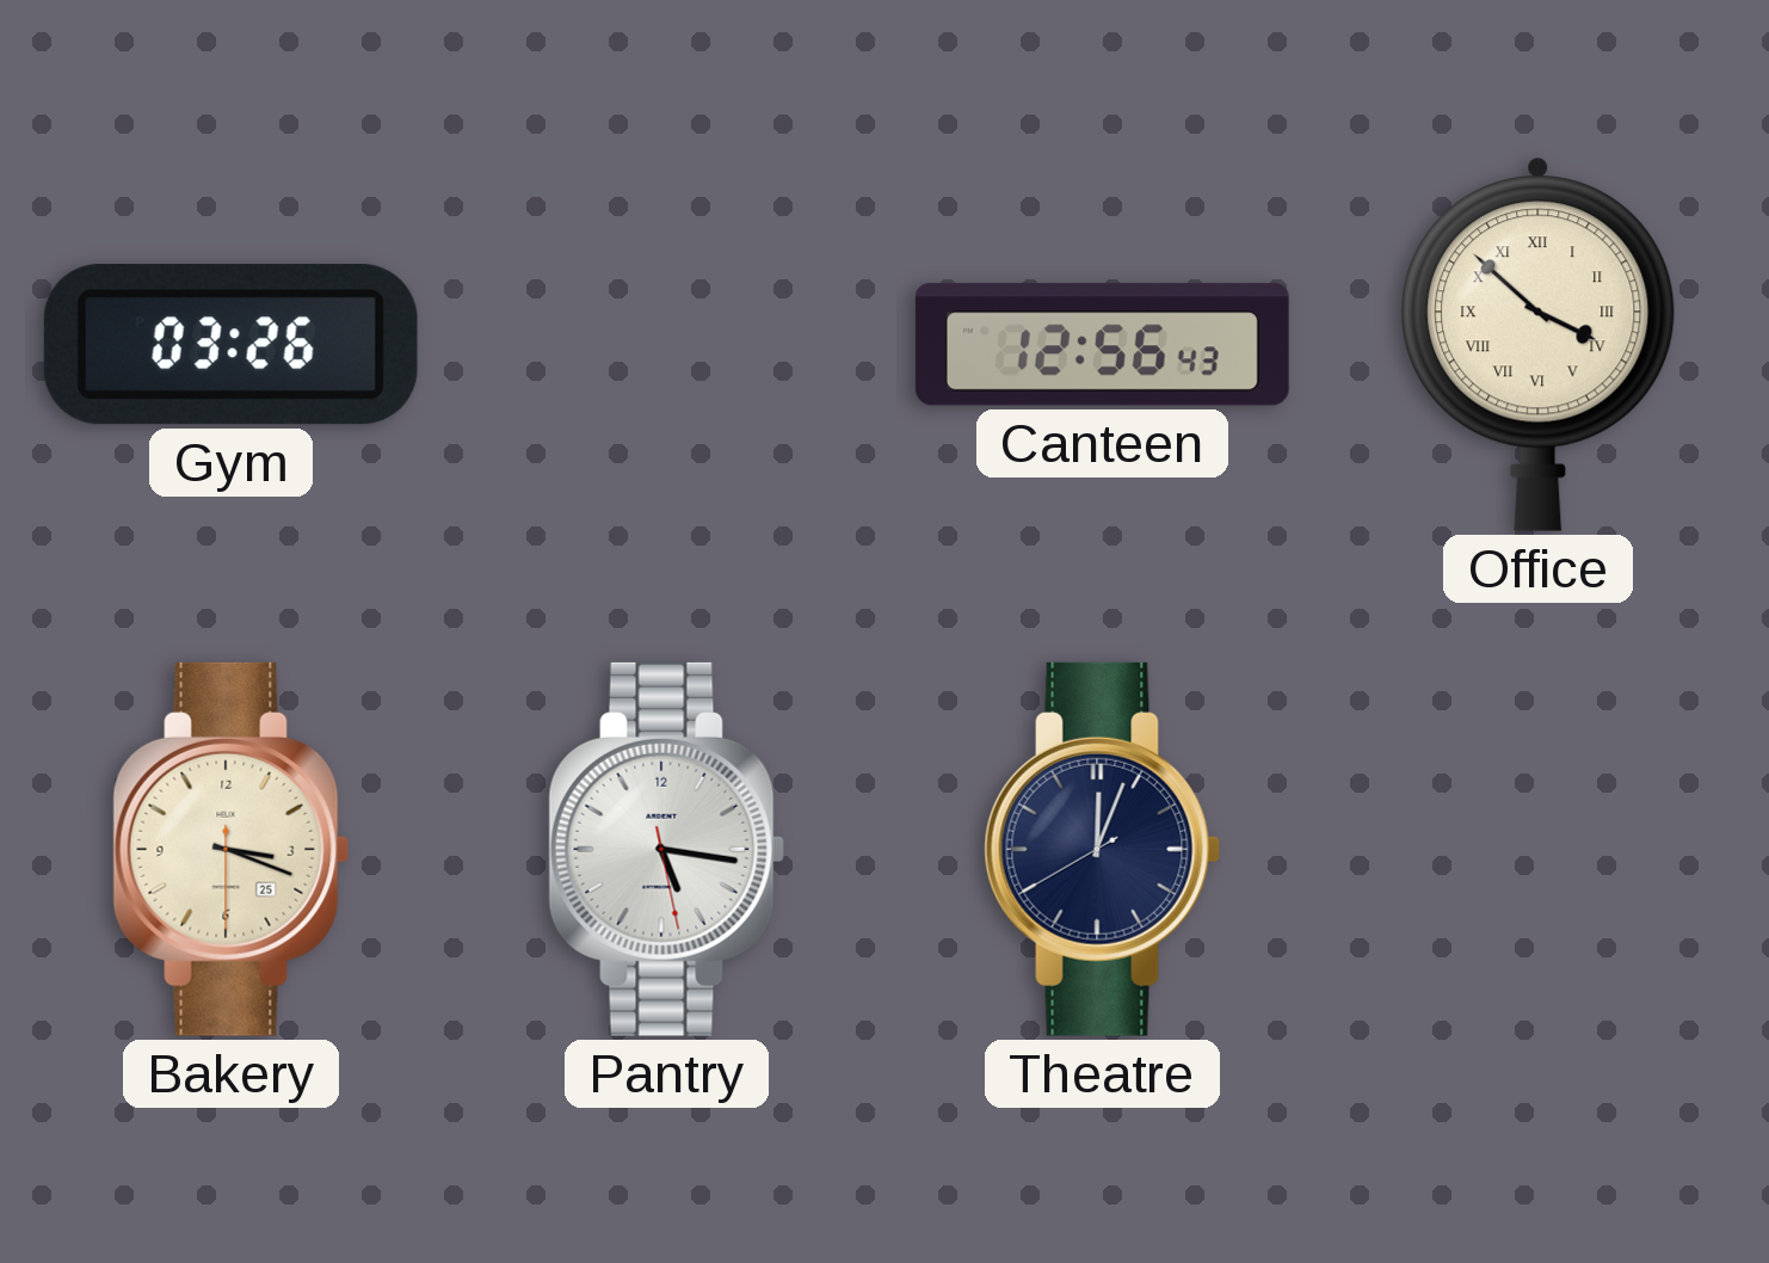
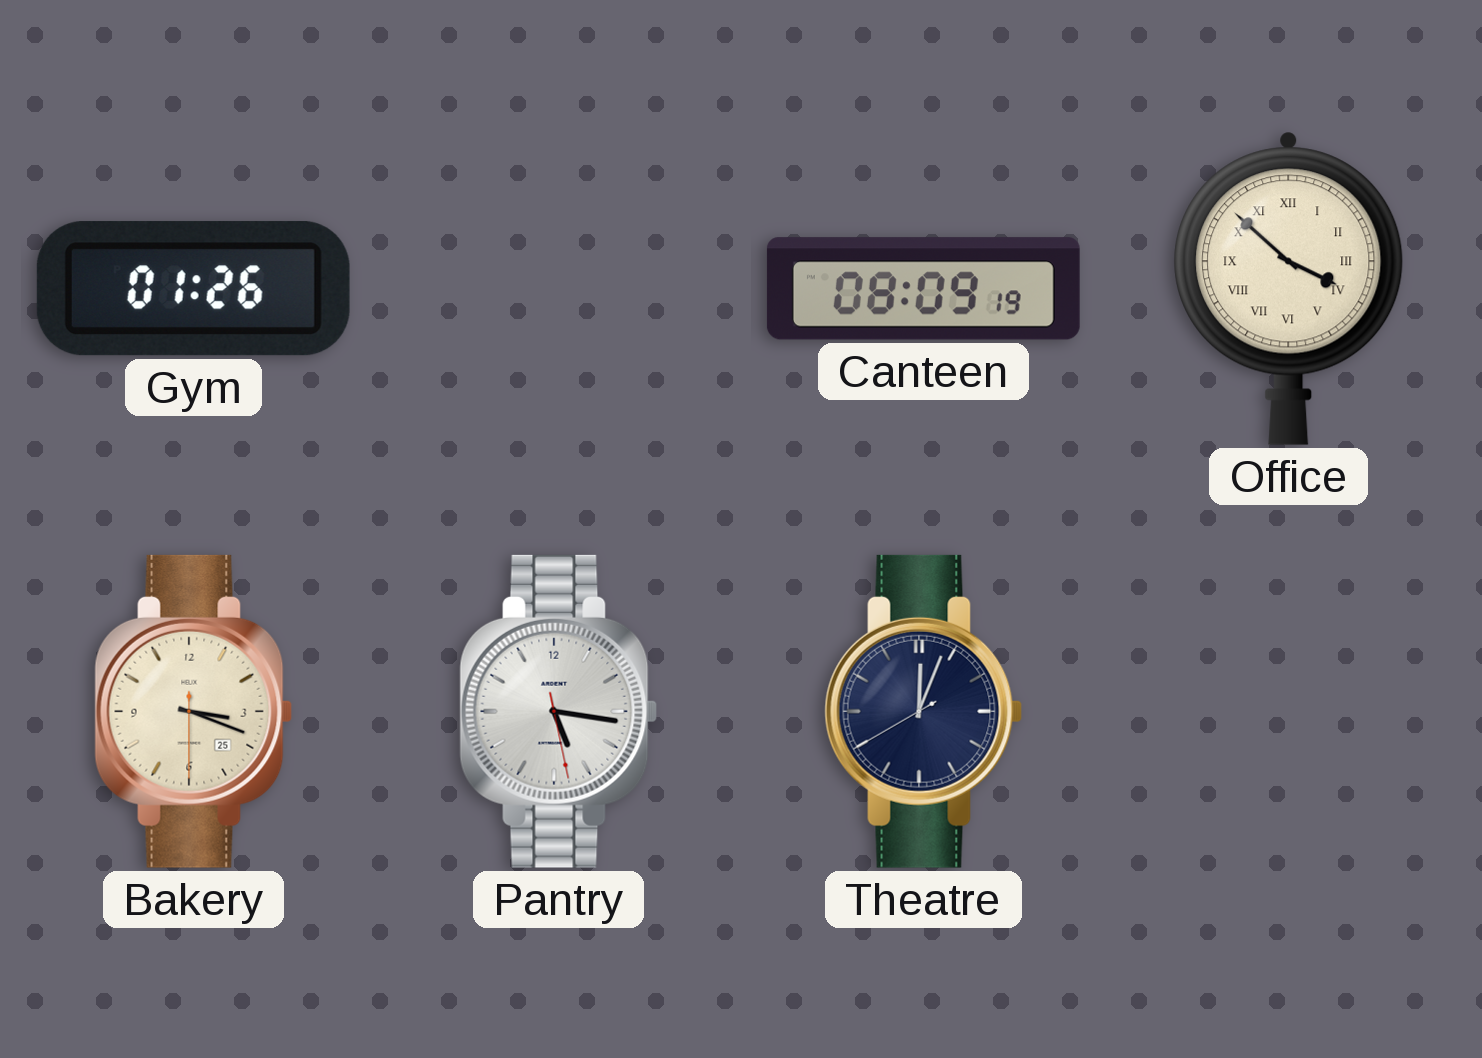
Gym: 03:26 -> 01:26 (193, 289)
Canteen: 12:56 -> 08:09 (923, 289)
